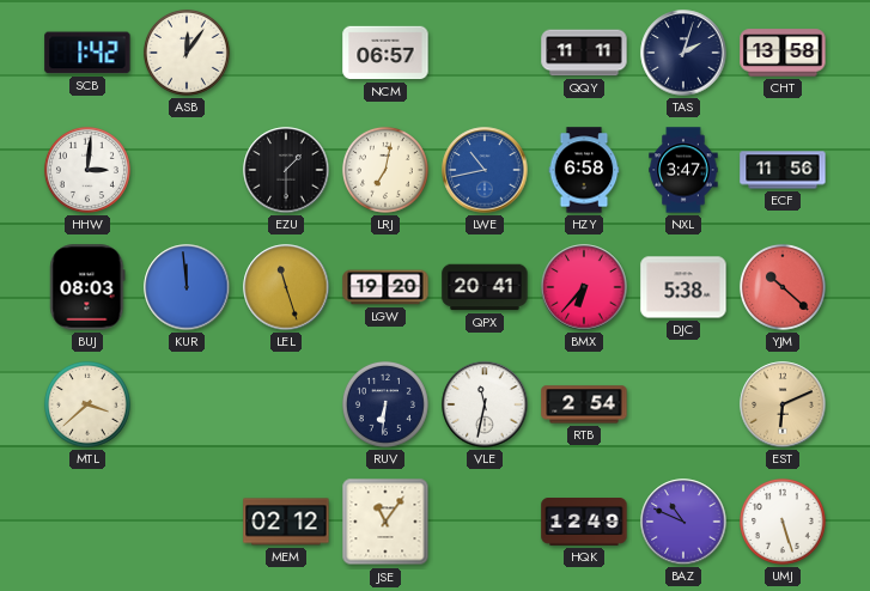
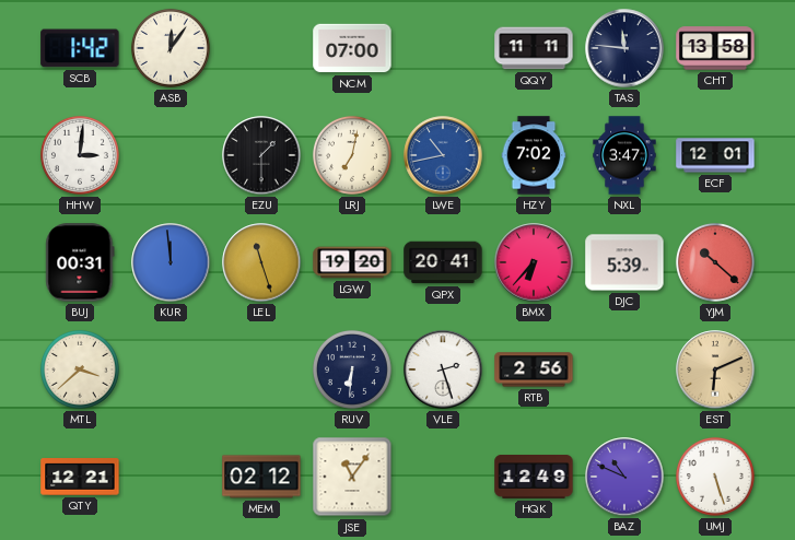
NCM: 06:57 -> 07:00 (352, 48)
TAS: 2:03 -> 11:46 (624, 48)
HZY: 6:58 -> 7:02 (534, 155)
ECF: 11:56 -> 12:01 (715, 155)
BUJ: 08:03 -> 00:31 (80, 262)
DJC: 5:38 -> 5:39 (624, 262)
VLE: 11:32 -> 2:27 (443, 369)
RTB: 2:54 -> 2:56 (534, 369)
QTY: none -> 12:21 (80, 478)
